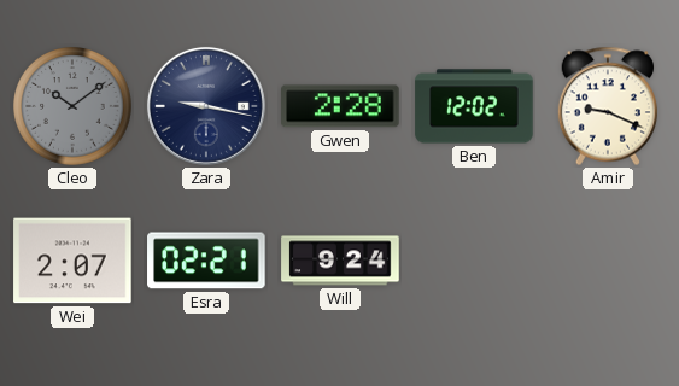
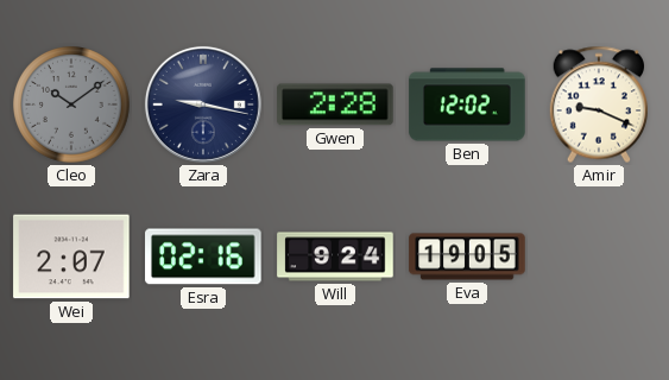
Esra: 02:21 -> 02:16 (203, 256)
Eva: none -> 19:05 (467, 256)
